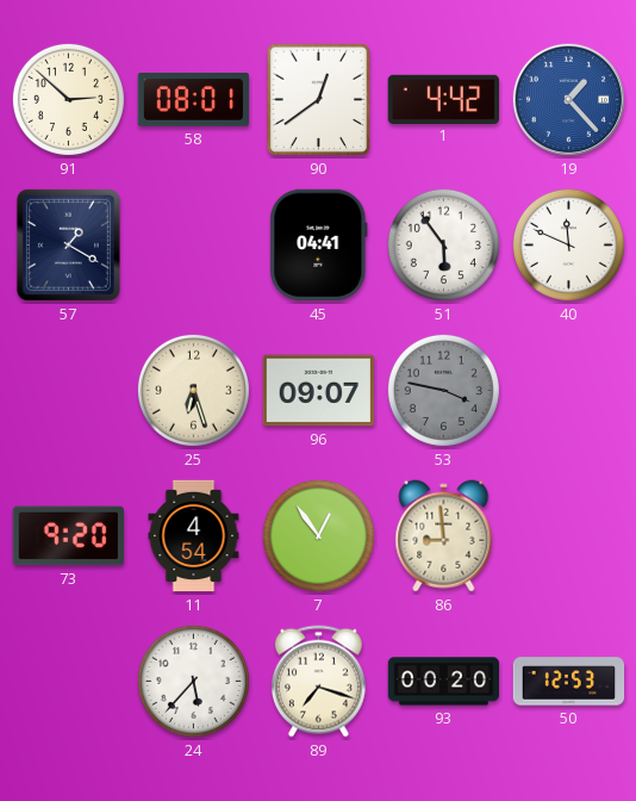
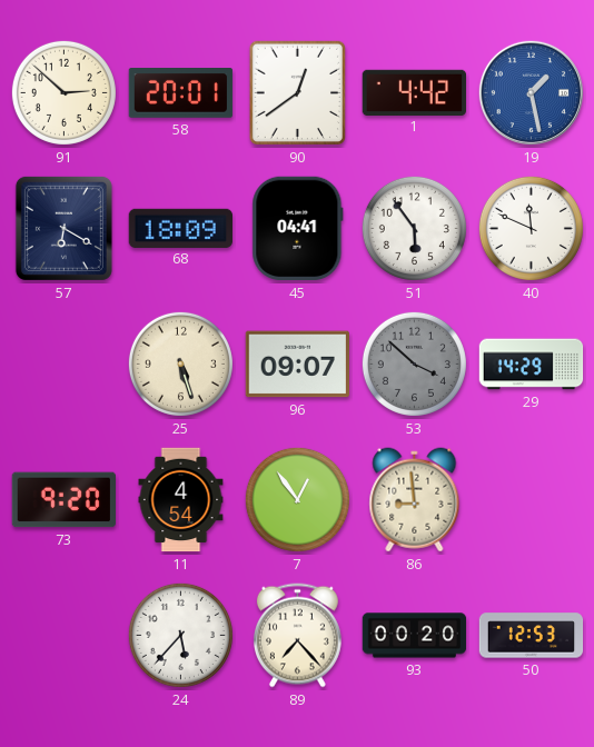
58: 08:01 -> 20:01 (181, 93)
19: 1:23 -> 1:28 (531, 92)
57: 1:20 -> 6:20 (63, 228)
68: none -> 18:09 (181, 228)
25: 6:27 -> 5:27 (180, 363)
53: 3:47 -> 3:52 (414, 363)
29: none -> 14:29 (532, 365)
89: 7:18 -> 7:23 (297, 636)
